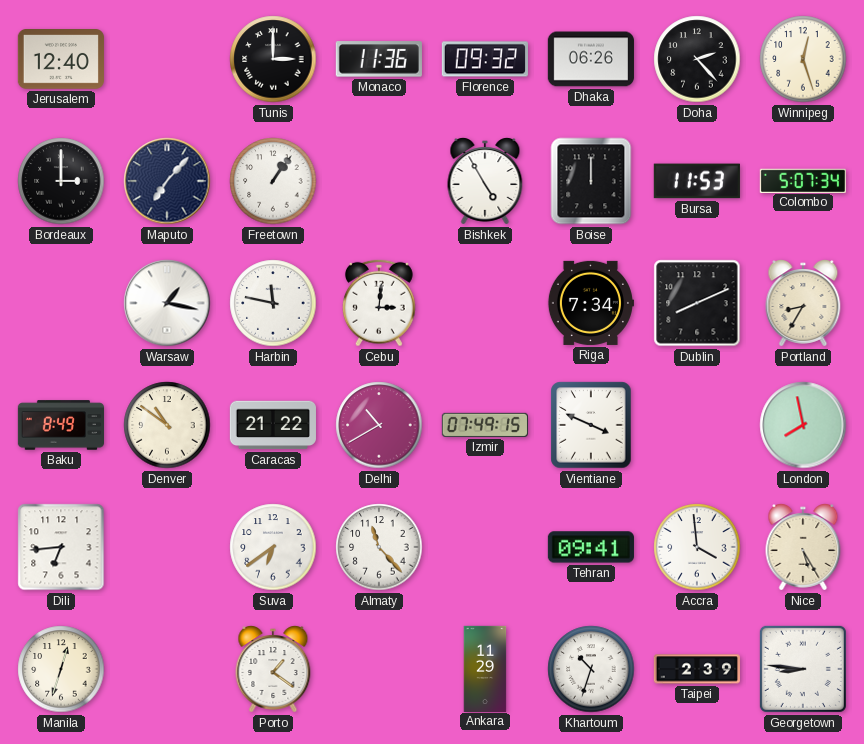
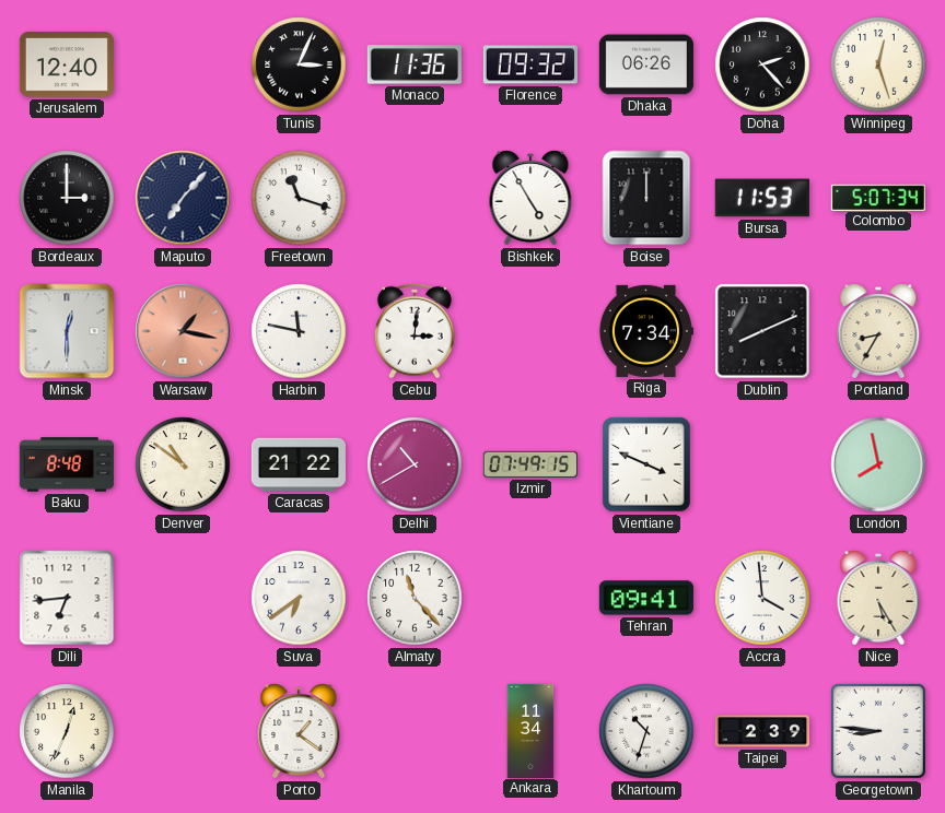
Tunis: 3:00 -> 3:04 (299, 64)
Freetown: 1:06 -> 11:18 (299, 198)
Minsk: none -> 12:30 (67, 331)
Warsaw dial: white -> salmon (183, 331)
Baku: 8:49 -> 8:48 (66, 464)
Manila: 12:33 -> 12:34 (67, 731)
Ankara: 11:29 -> 11:34 (530, 730)
